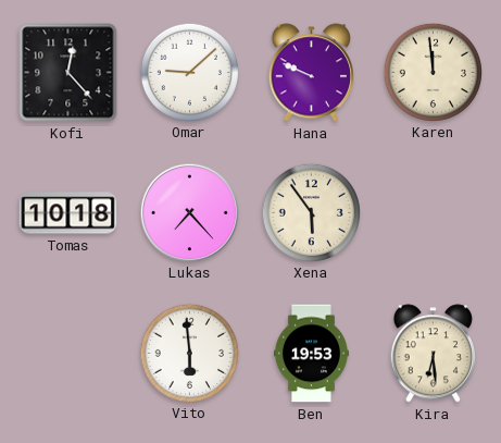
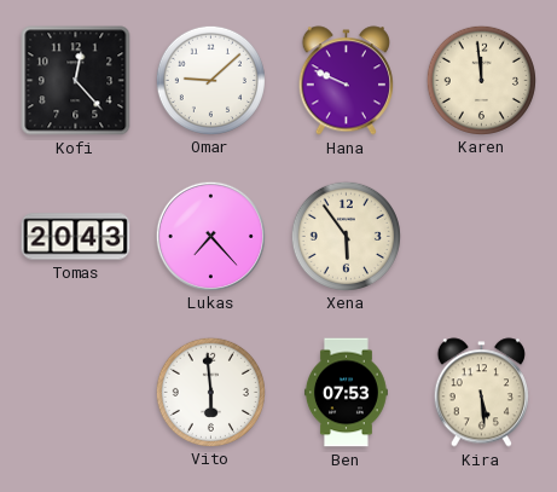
Tomas: 10:18 -> 20:43 (76, 237)
Ben: 19:53 -> 07:53 (346, 393)
Kira: 6:29 -> 5:29 (481, 393)
